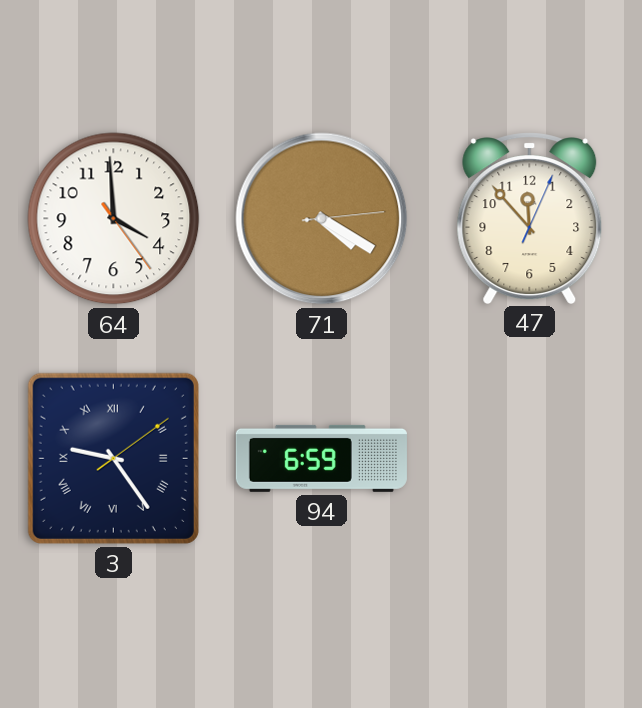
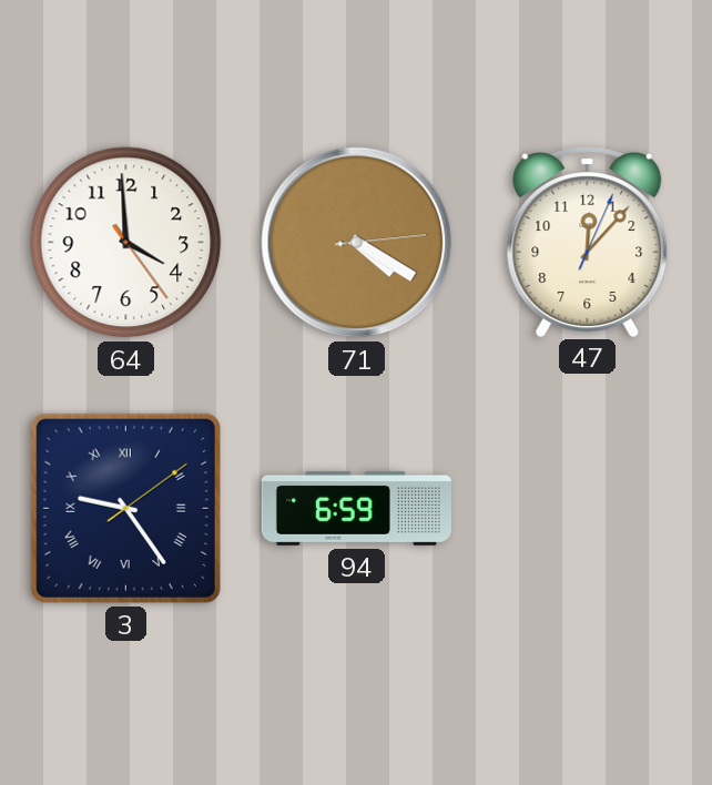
47: 11:53 -> 12:07 (588, 242)
